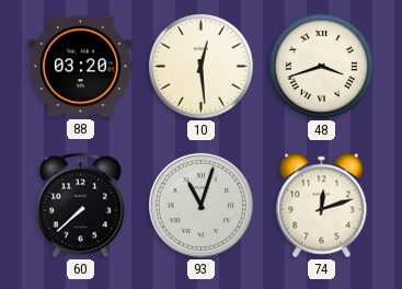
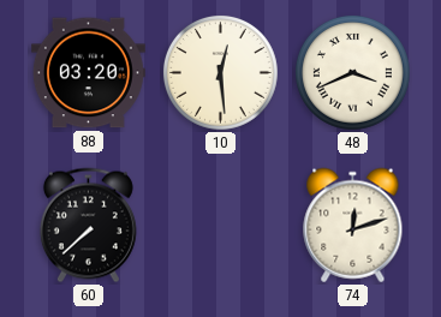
48: 3:42 -> 3:41 (352, 72)
93: 11:03 -> none (200, 205)
